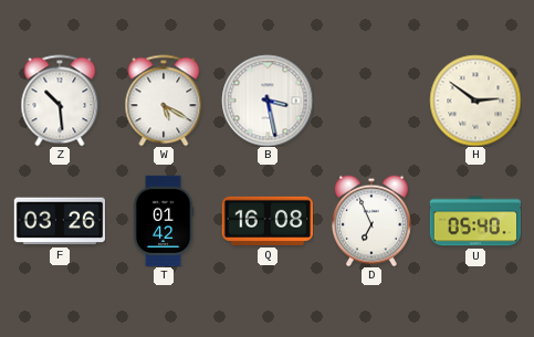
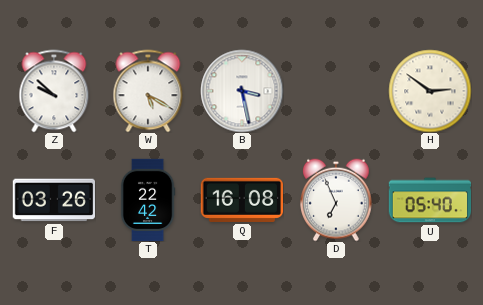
Z: 10:29 -> 9:52 (54, 91)
T: 01:42 -> 22:42 (148, 200)
